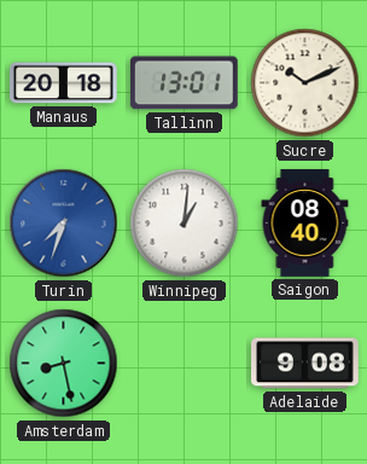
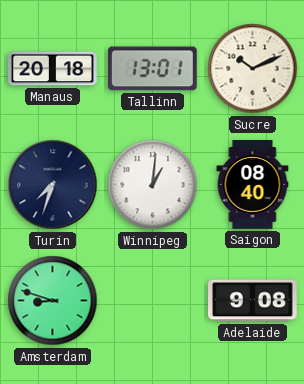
Turin dial: blue -> navy (53, 185)
Amsterdam: 8:28 -> 8:48 (53, 301)
